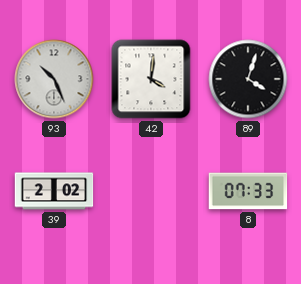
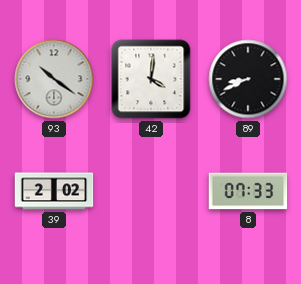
93: 10:26 -> 10:21 (54, 79)
89: 4:03 -> 8:41 (248, 79)
